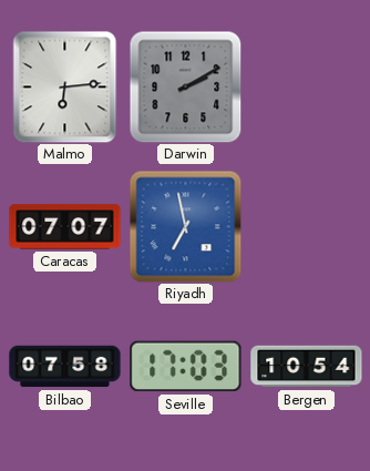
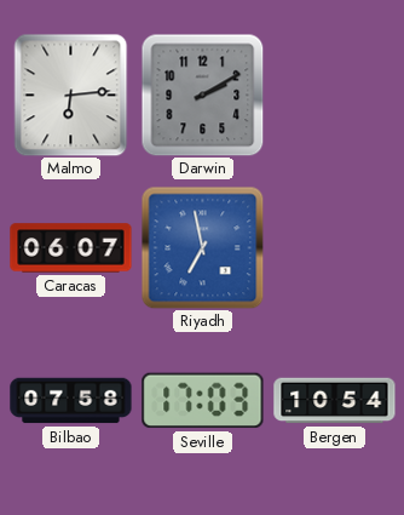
Caracas: 07:07 -> 06:07 (71, 248)
